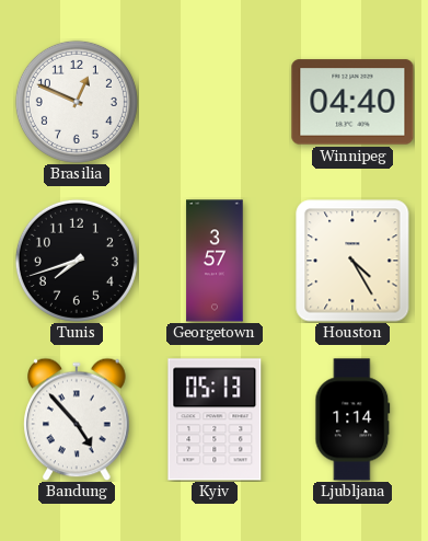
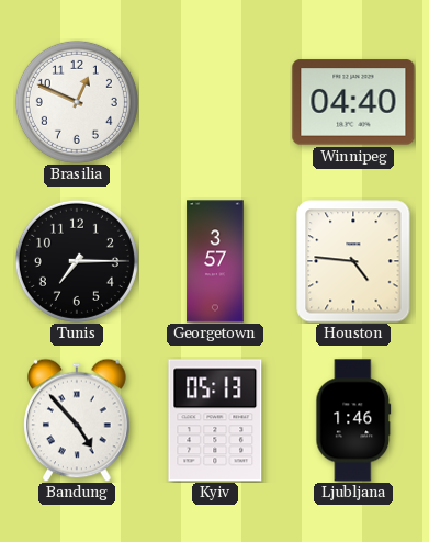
Tunis: 7:42 -> 7:15 (77, 261)
Houston: 4:25 -> 4:46 (353, 261)
Ljubljana: 1:14 -> 1:46 (353, 420)
